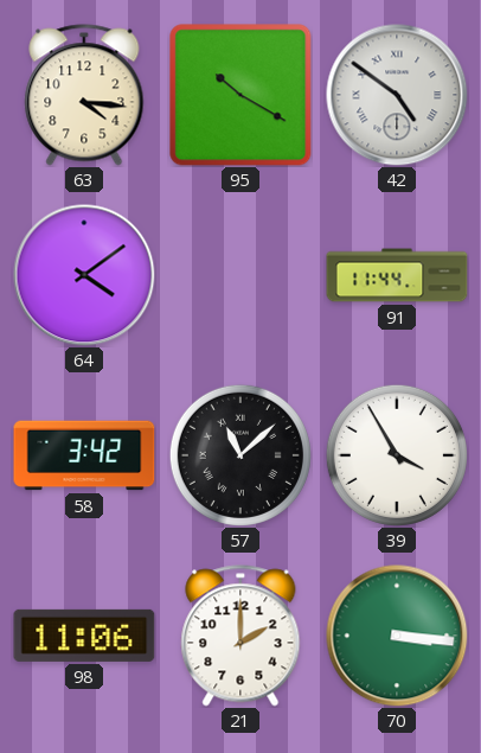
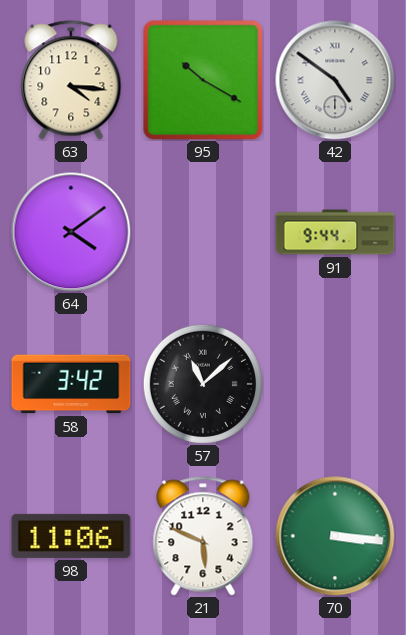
91: 11:44 -> 9:44 (335, 232)
39: 3:55 -> none (397, 455)
21: 2:00 -> 5:49 (203, 536)
